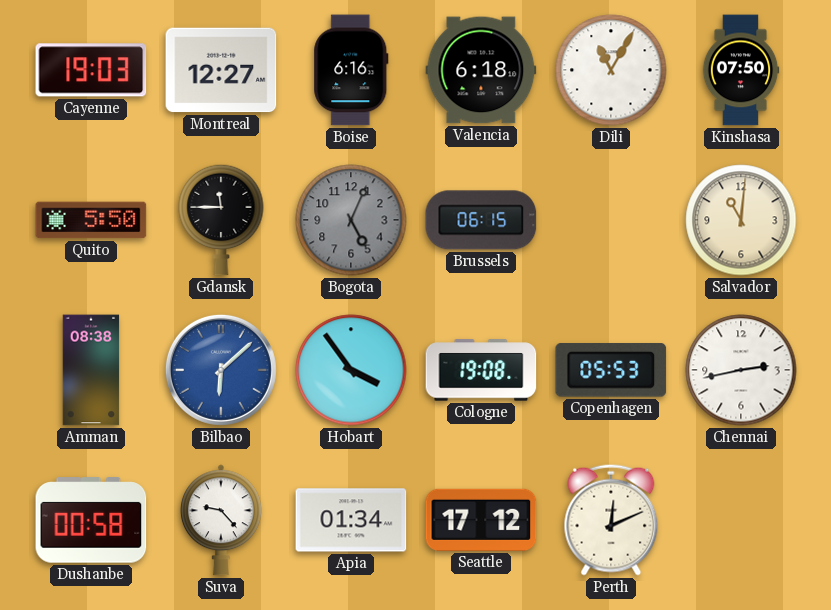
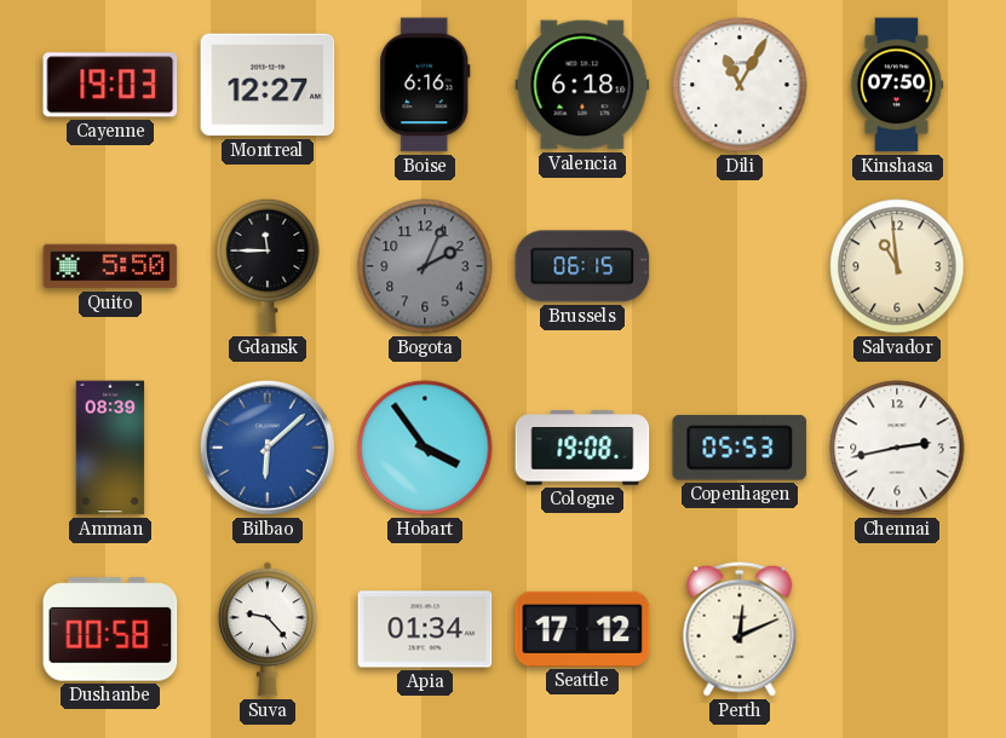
Bogota: 5:04 -> 2:04 (425, 266)
Salvador: 11:01 -> 10:59 (897, 266)
Amman: 08:38 -> 08:39 (110, 448)
